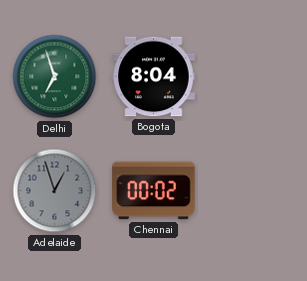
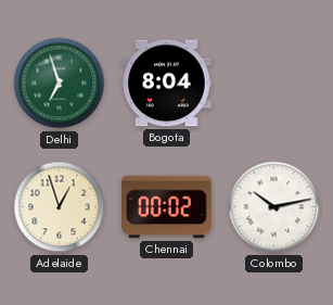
Adelaide dial: grey -> cream (60, 207)
Colombo: none -> 10:13 (274, 207)
